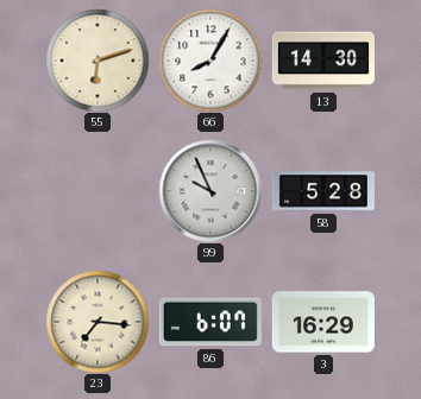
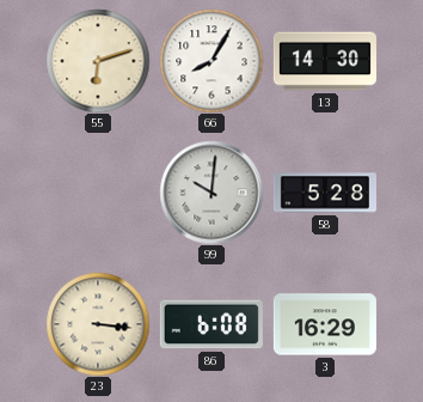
99: 9:56 -> 10:01 (211, 193)
23: 7:16 -> 3:16 (98, 324)
86: 6:07 -> 6:08 (211, 324)
